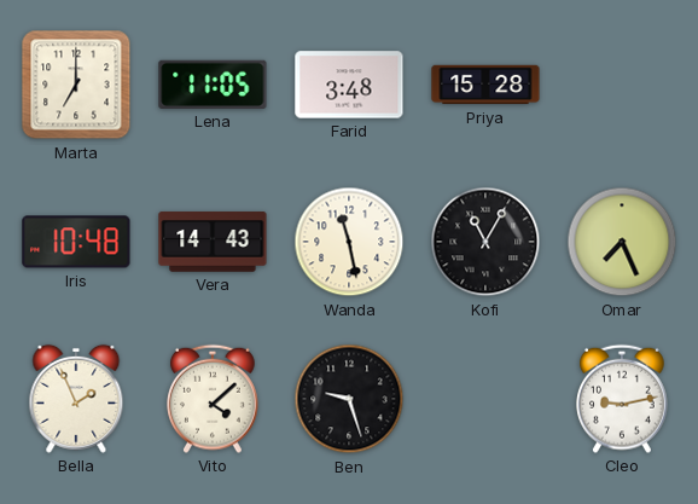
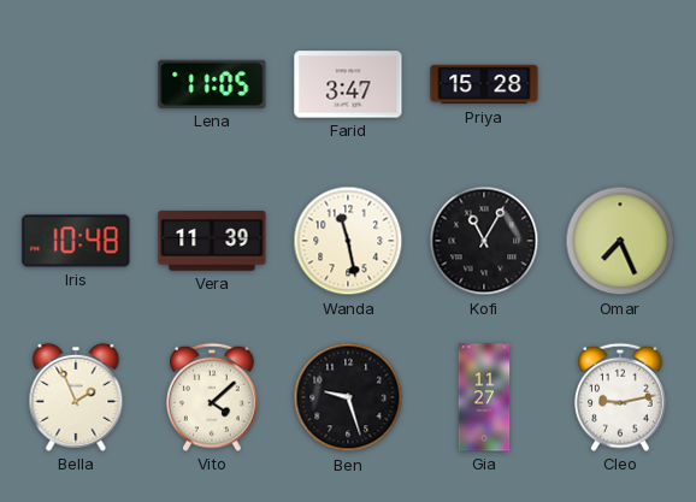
Marta: 7:00 -> none (76, 85)
Farid: 3:48 -> 3:47 (348, 84)
Vera: 14:43 -> 11:39 (212, 241)
Gia: none -> 11:27 (484, 397)
